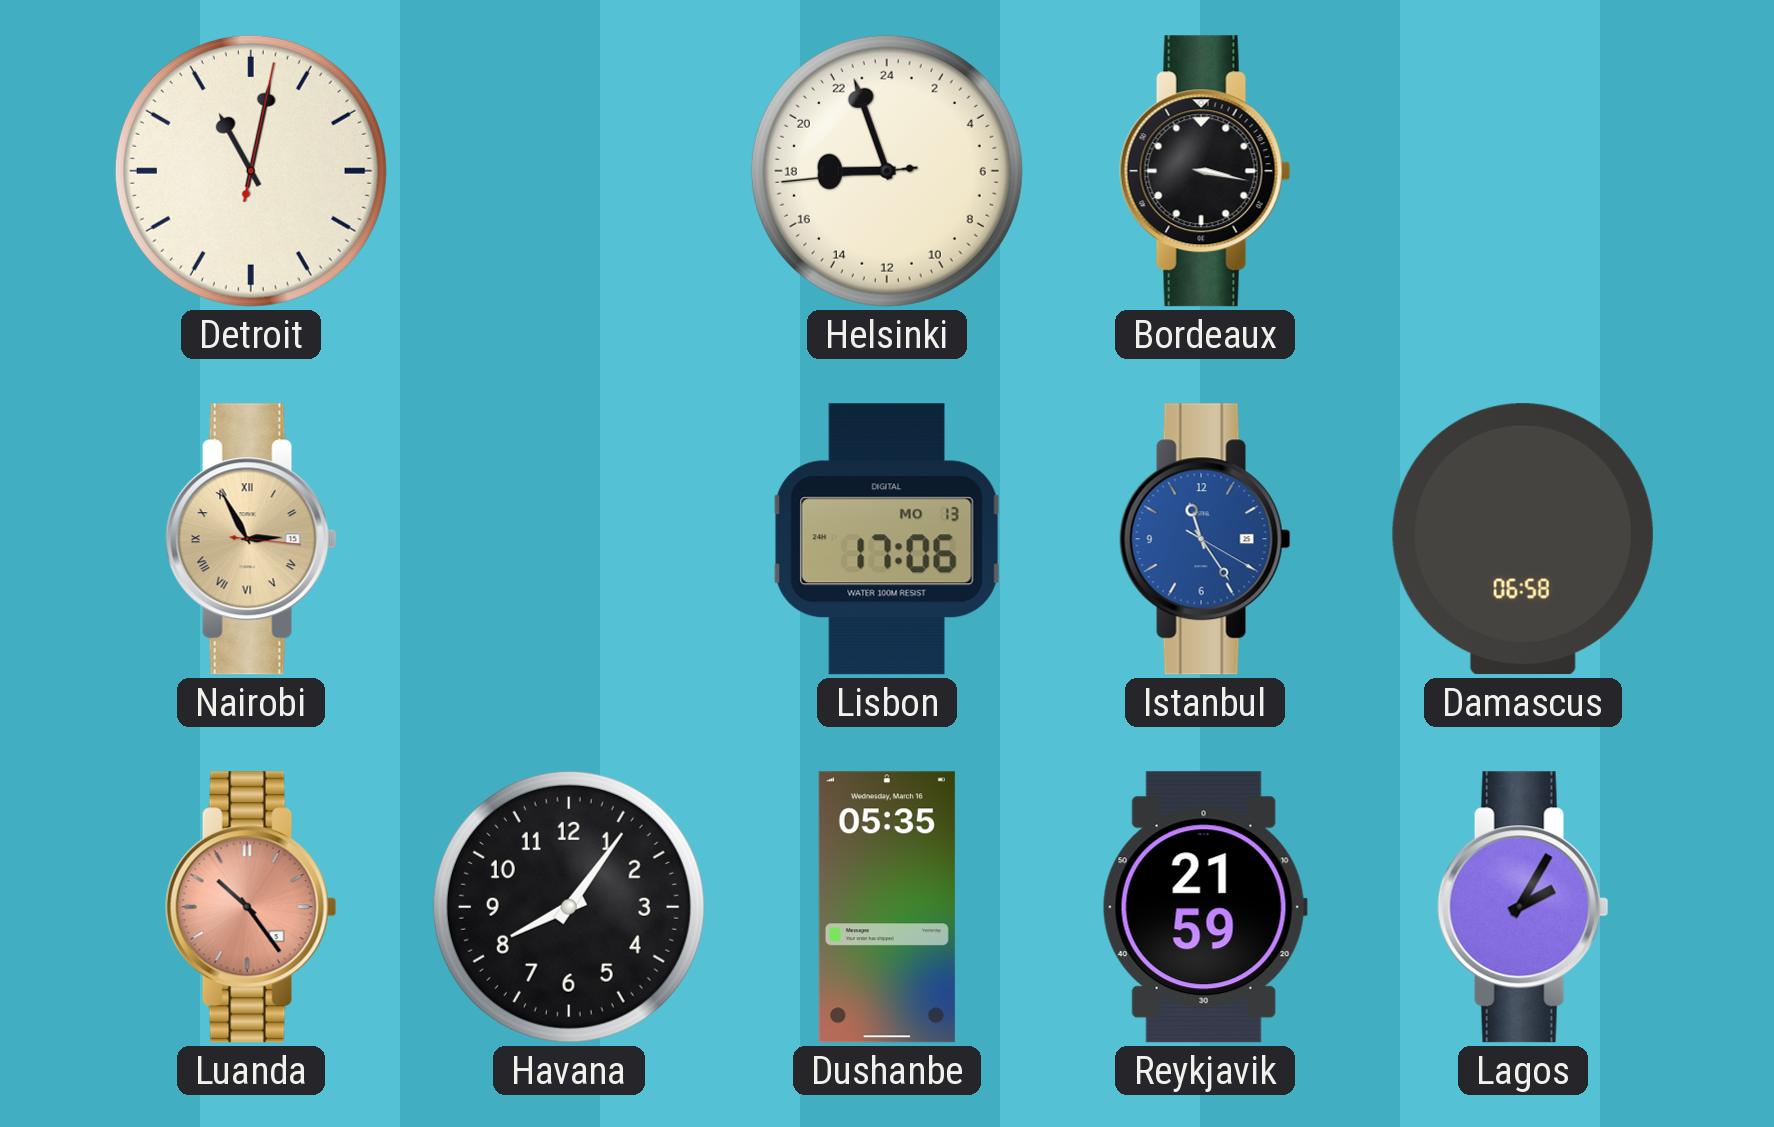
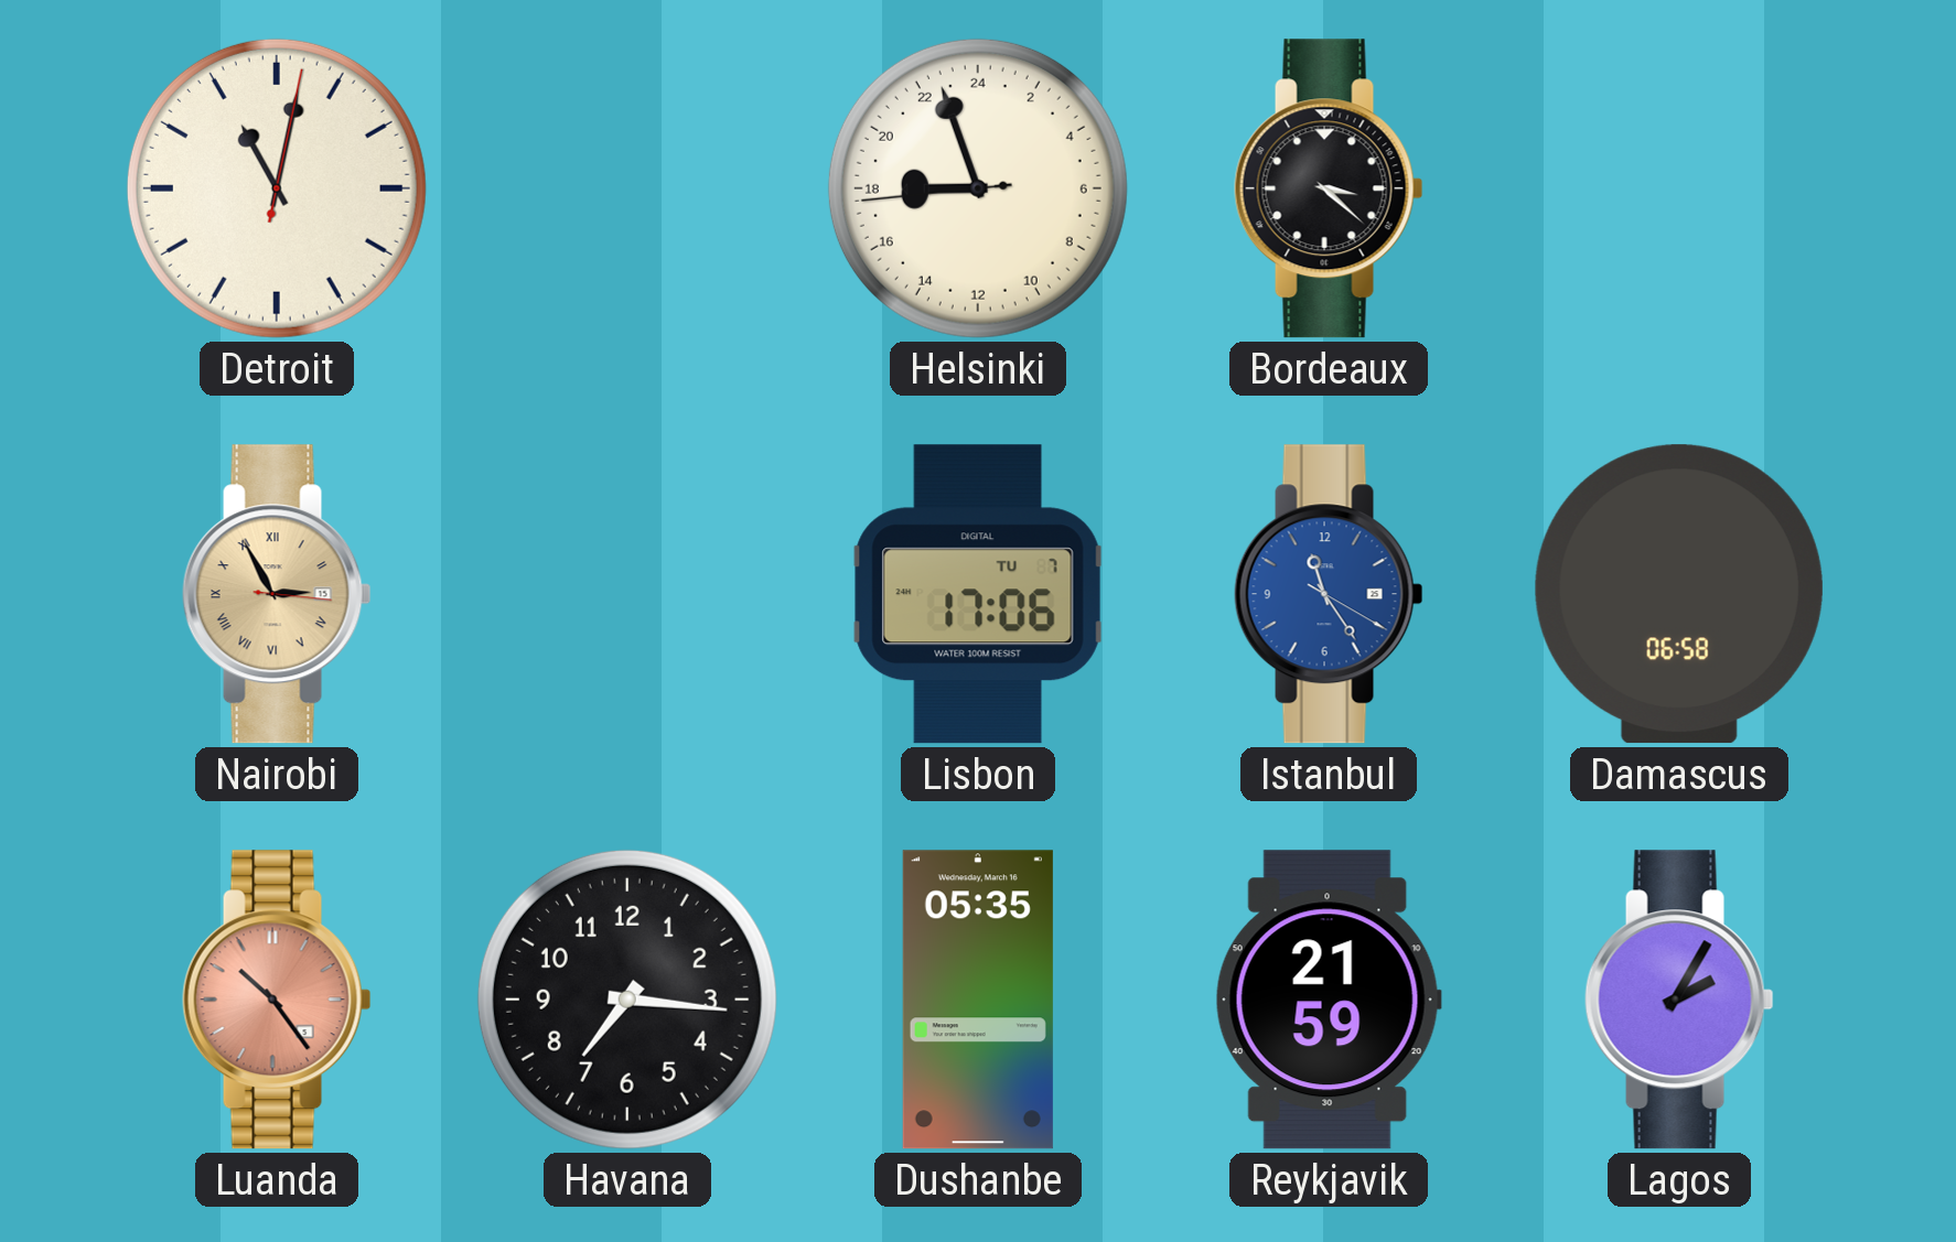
Bordeaux: 3:17 -> 3:22 (1329, 188)
Lisbon date: MO 13 -> TU 7 (978, 594)
Havana: 8:06 -> 7:16 (627, 1000)
